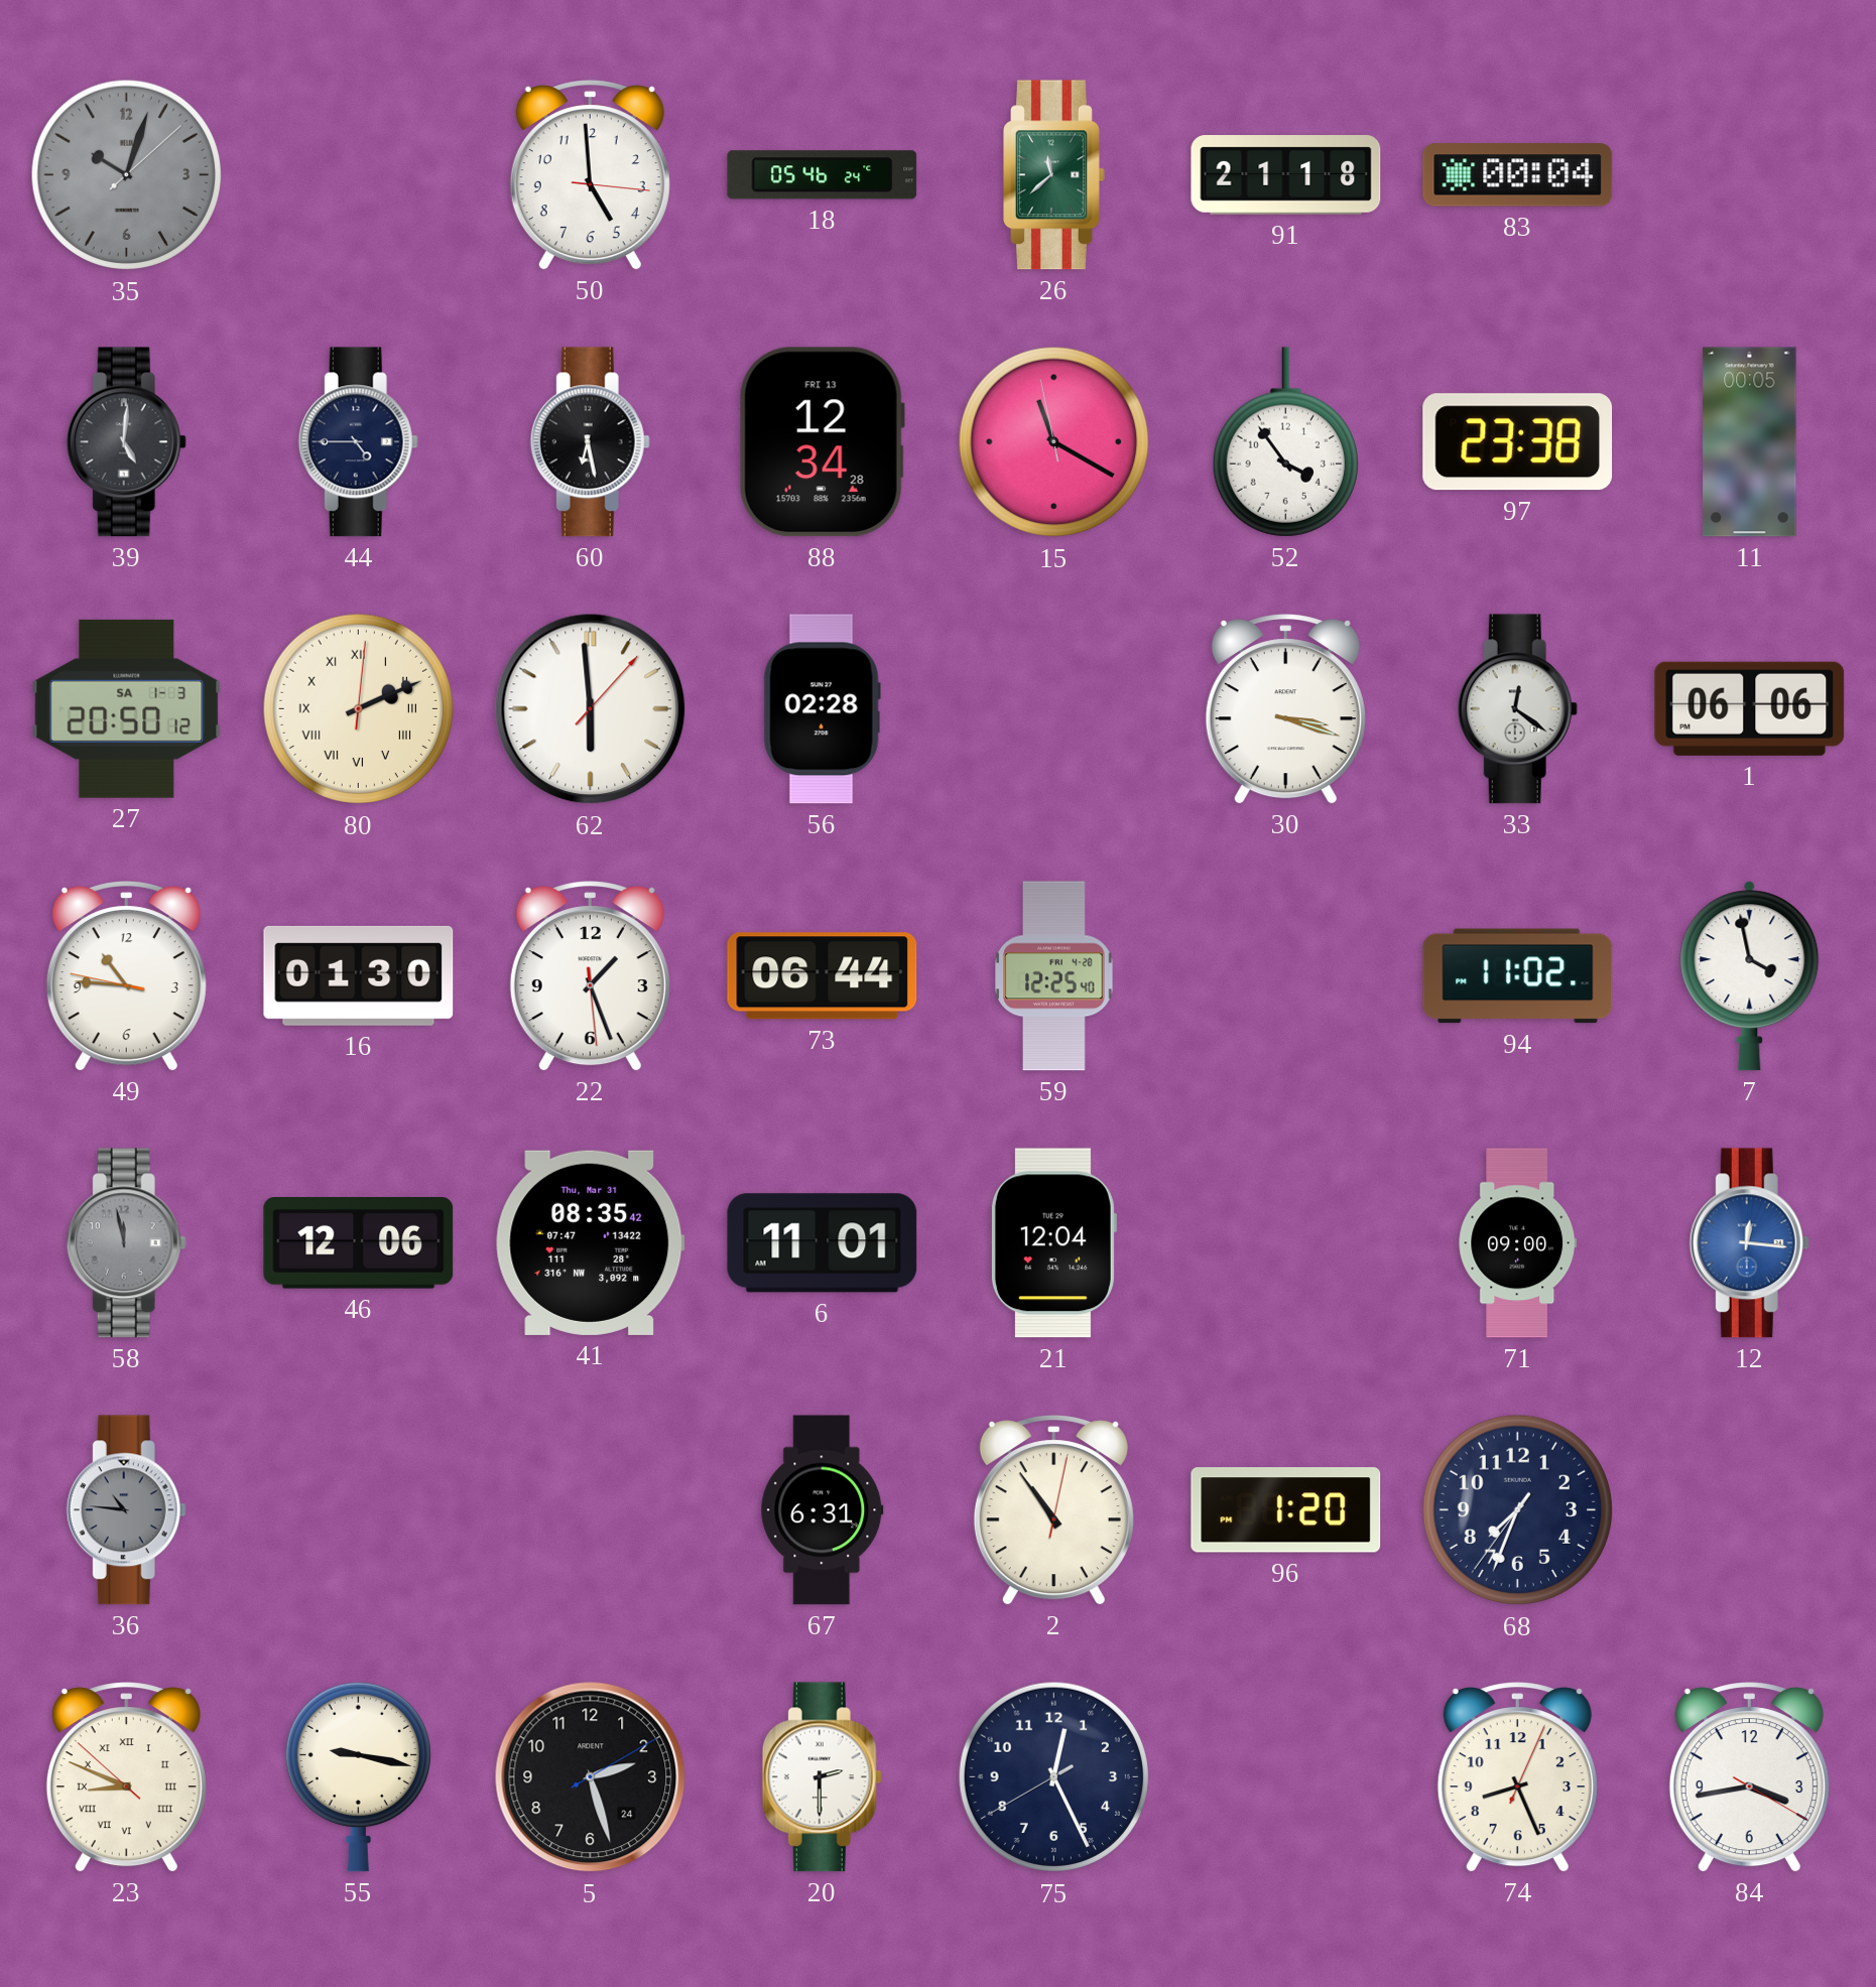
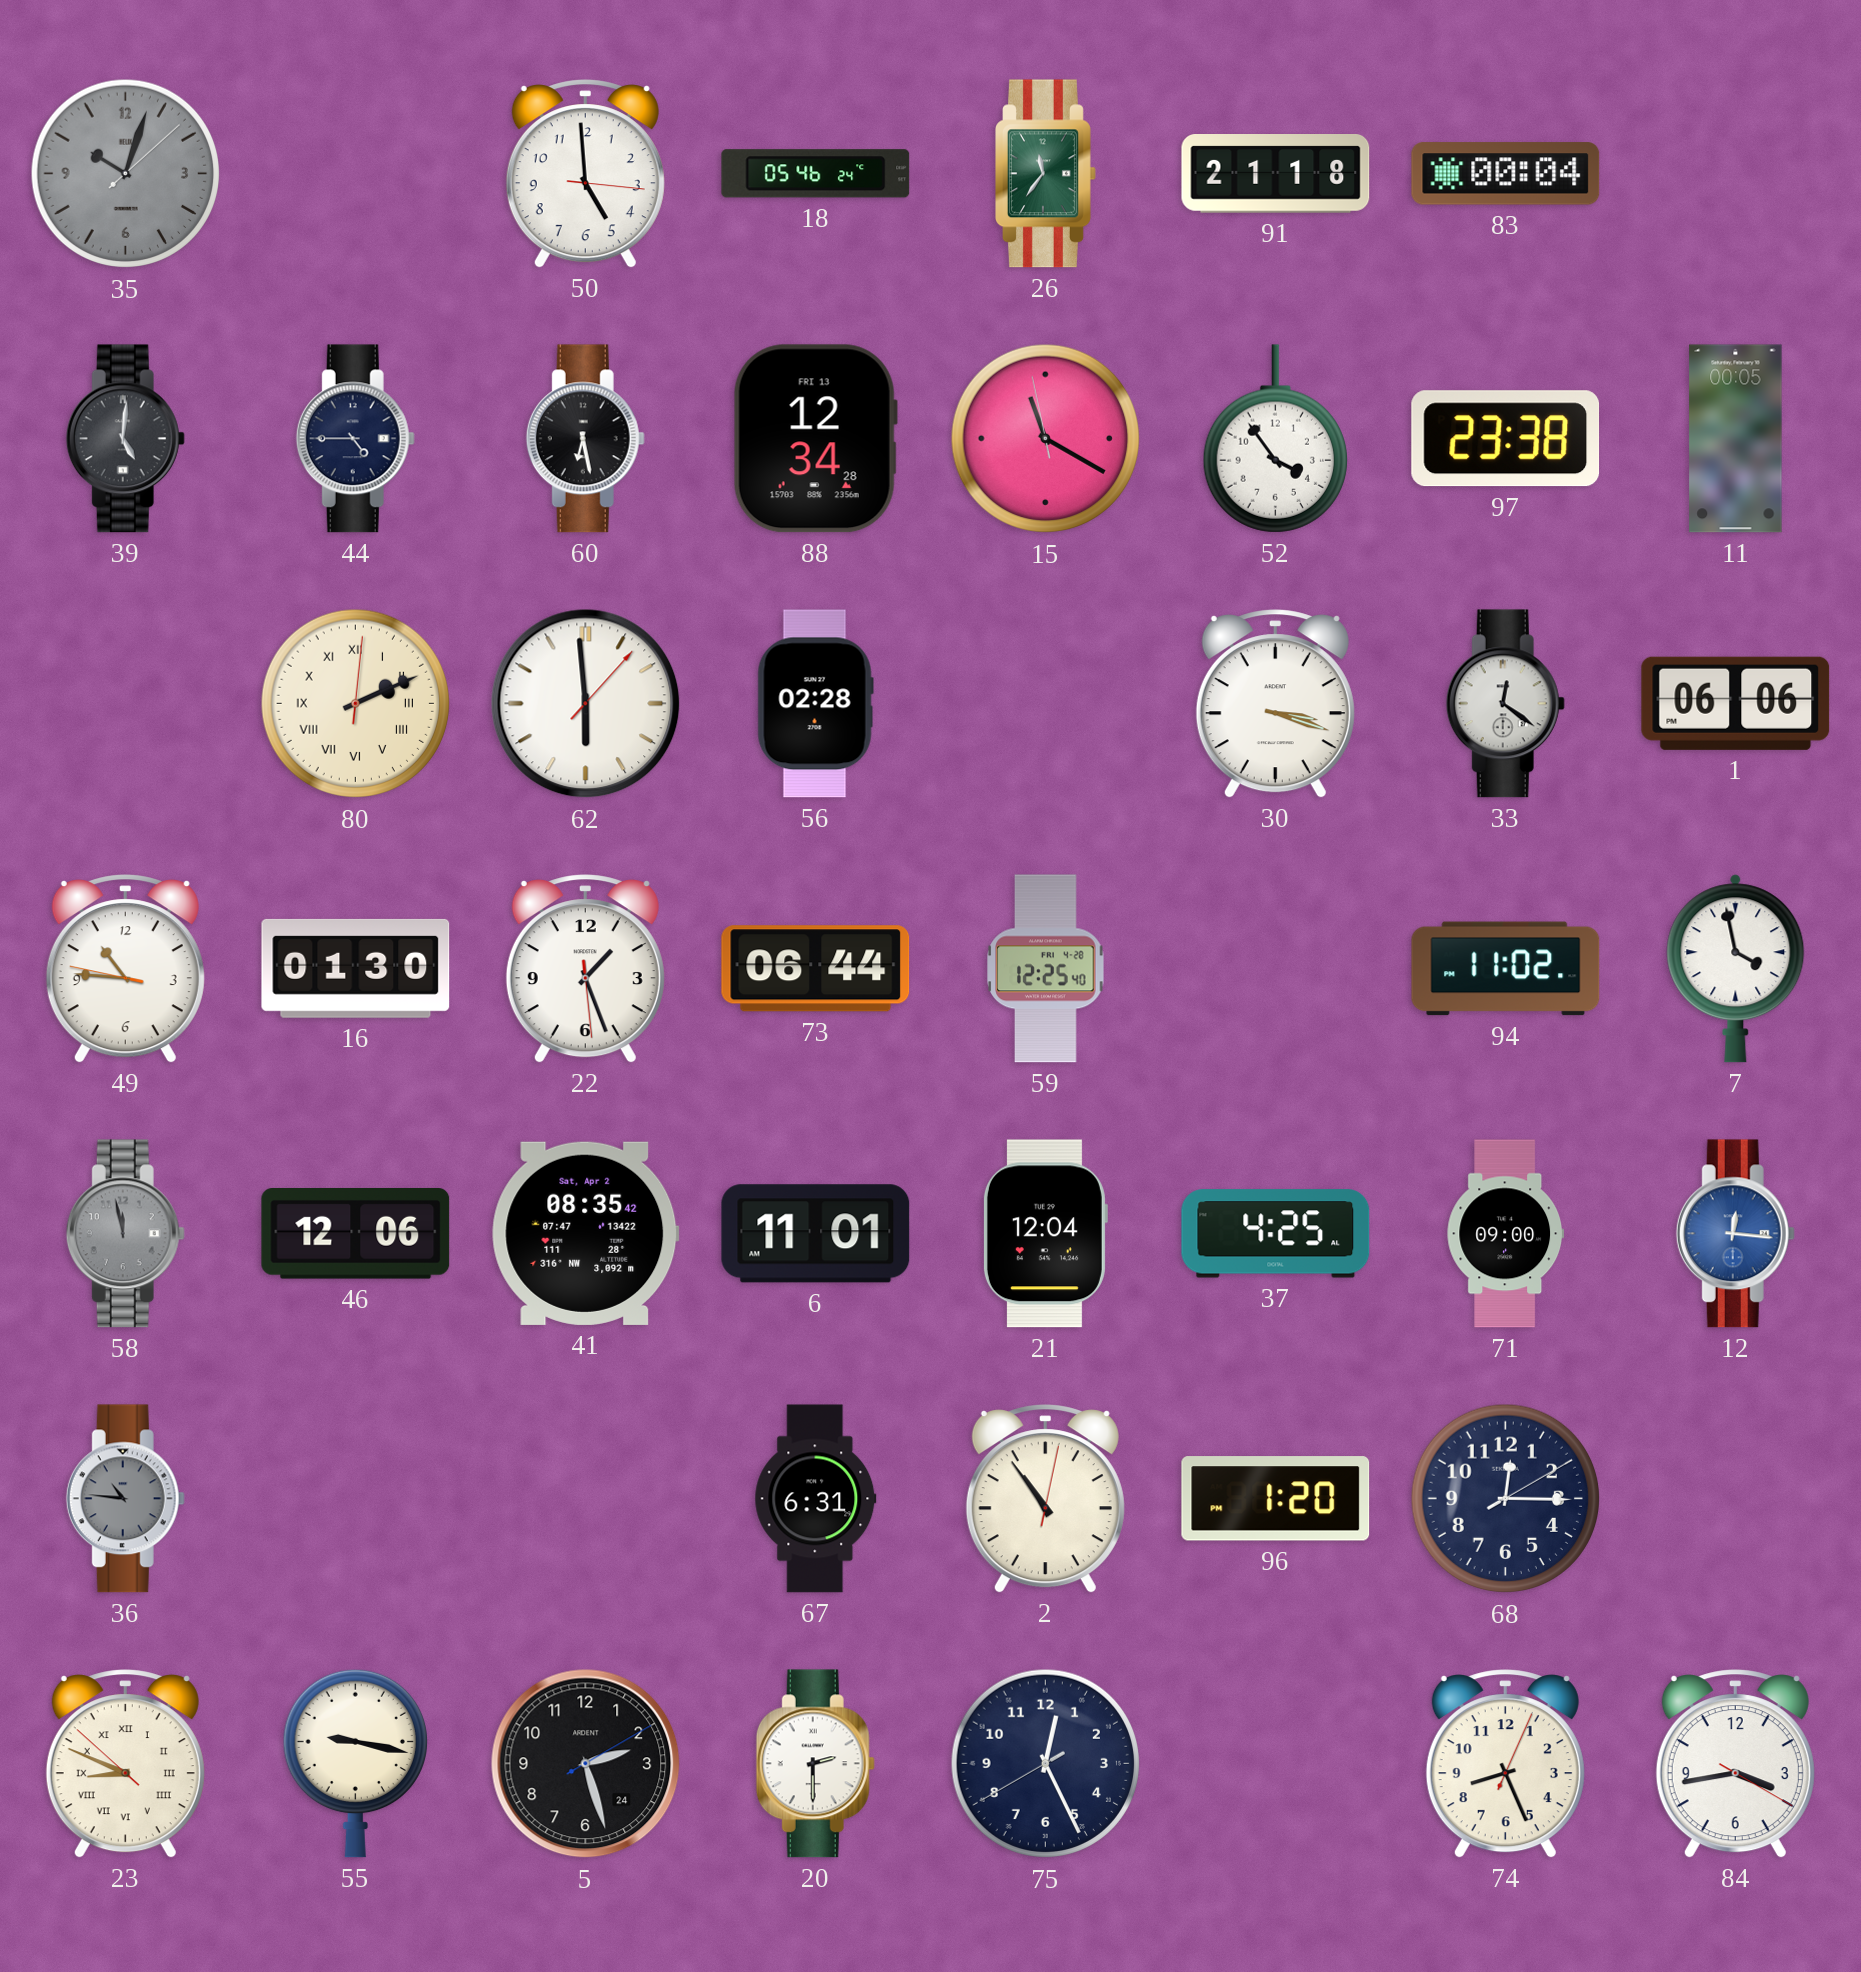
26: 11:38 -> 11:36 (1046, 174)
27: 20:50 -> none (127, 708)
41 date: Thu, Mar 31 -> Sat, Apr 2 (586, 1233)
37: none -> 4:25 (1276, 1234)
68: 7:33 -> 12:15 (1505, 1499)
